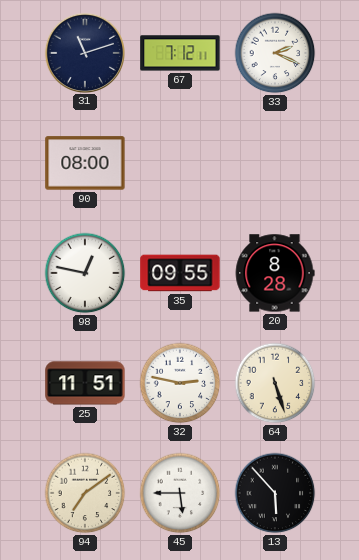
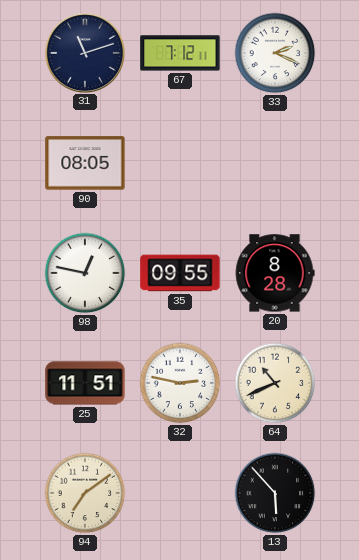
90: 08:00 -> 08:05 (85, 163)
64: 5:27 -> 10:41 (275, 383)
45: 5:45 -> none (180, 493)
